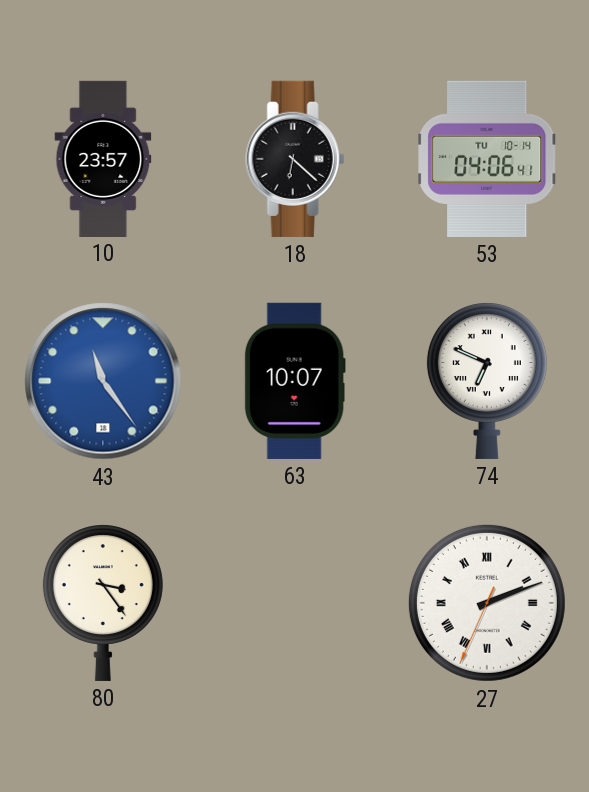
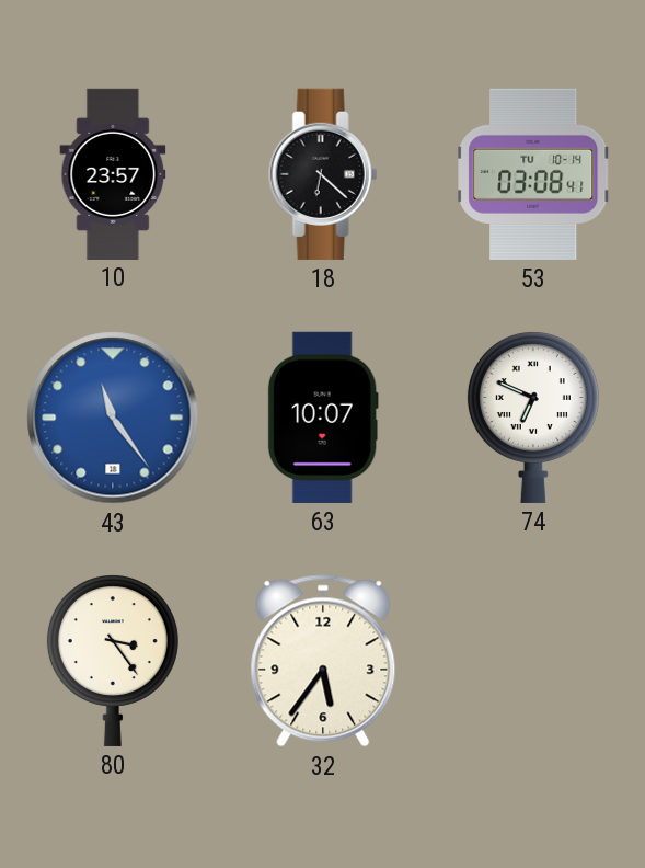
53: 04:06 -> 03:08 (533, 174)
32: none -> 5:36 (323, 661)
27: 2:11 -> none (487, 603)
